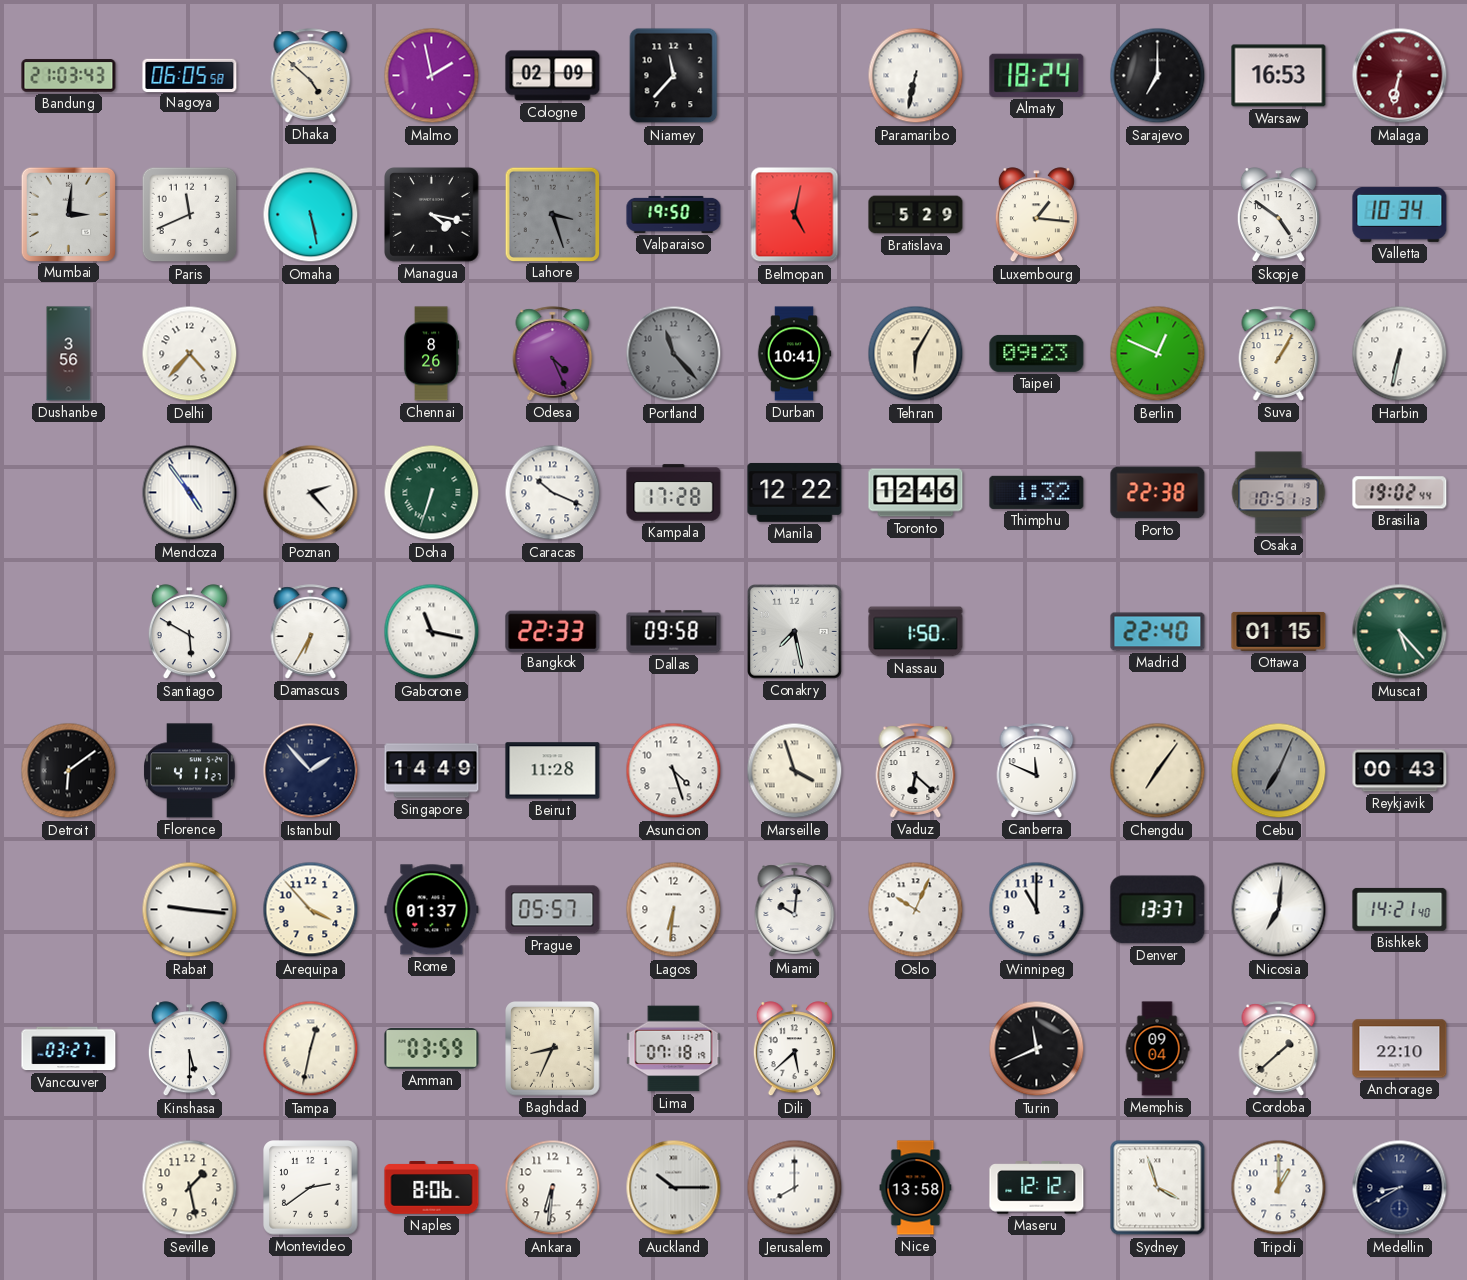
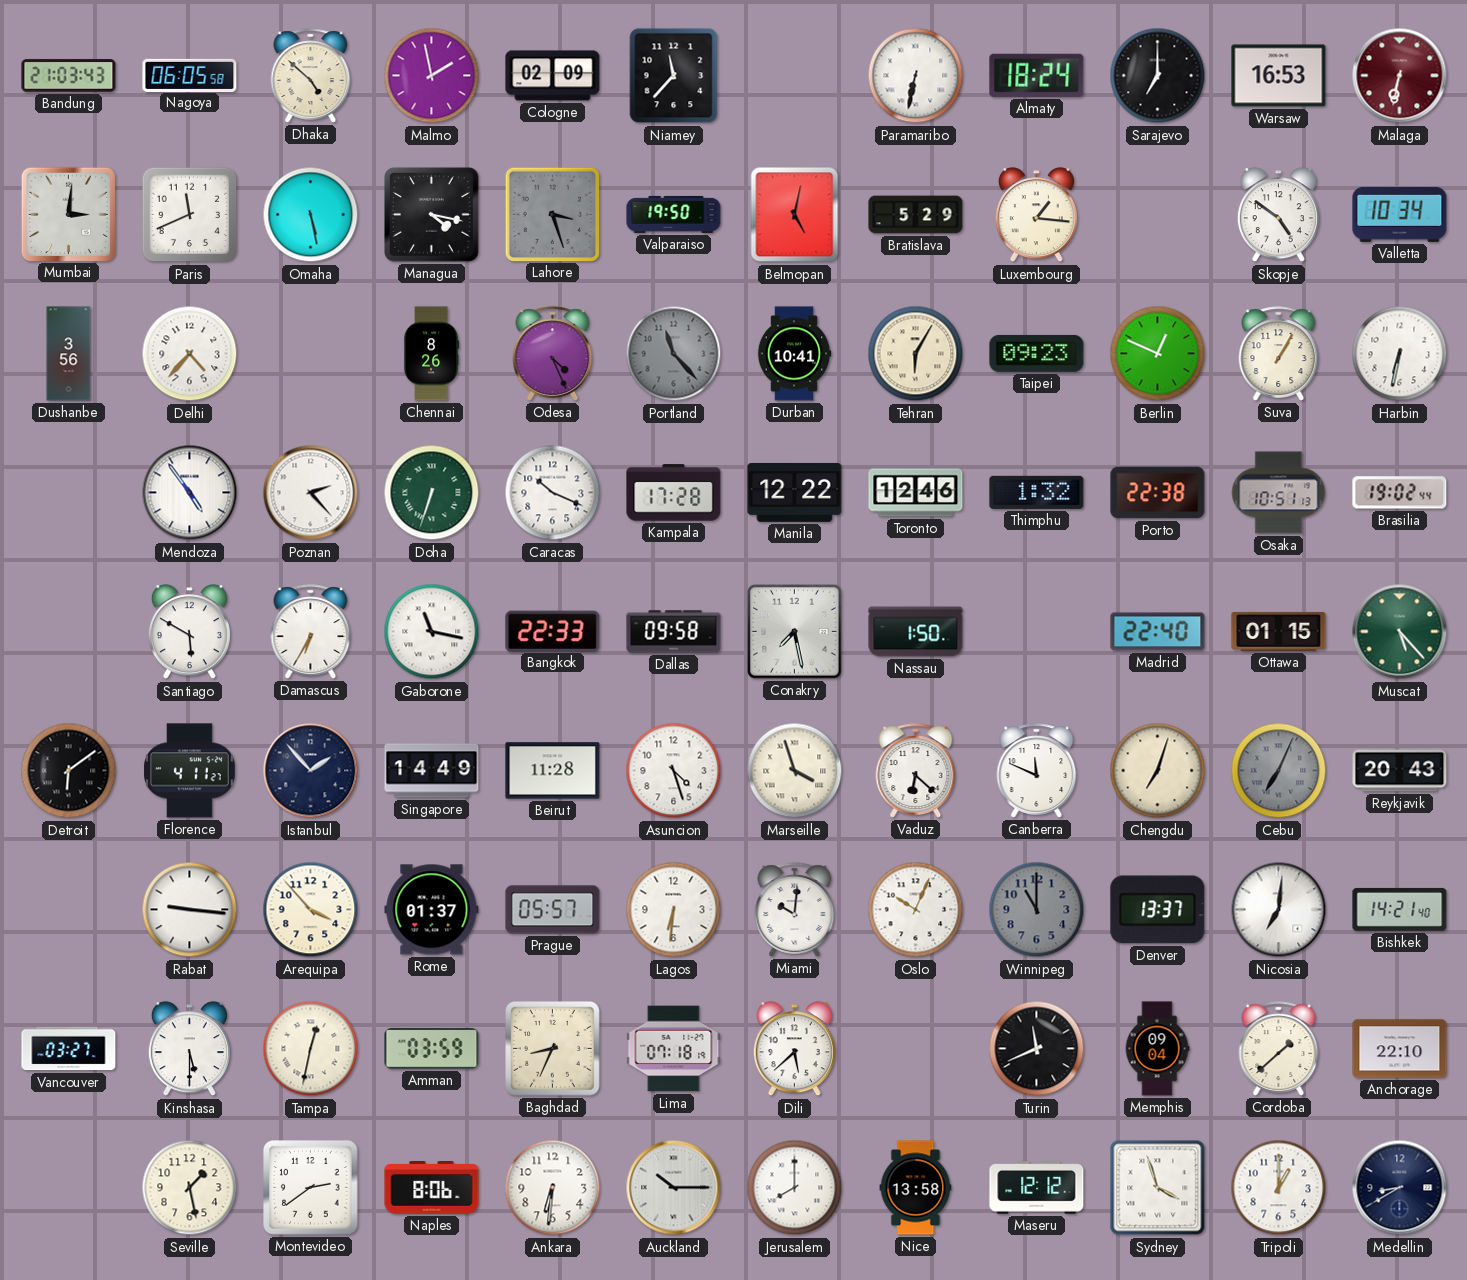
Chengdu: 7:06 -> 7:03 (1158, 771)
Reykjavik: 00:43 -> 20:43 (1400, 771)
Winnipeg dial: white -> grey (1037, 910)
